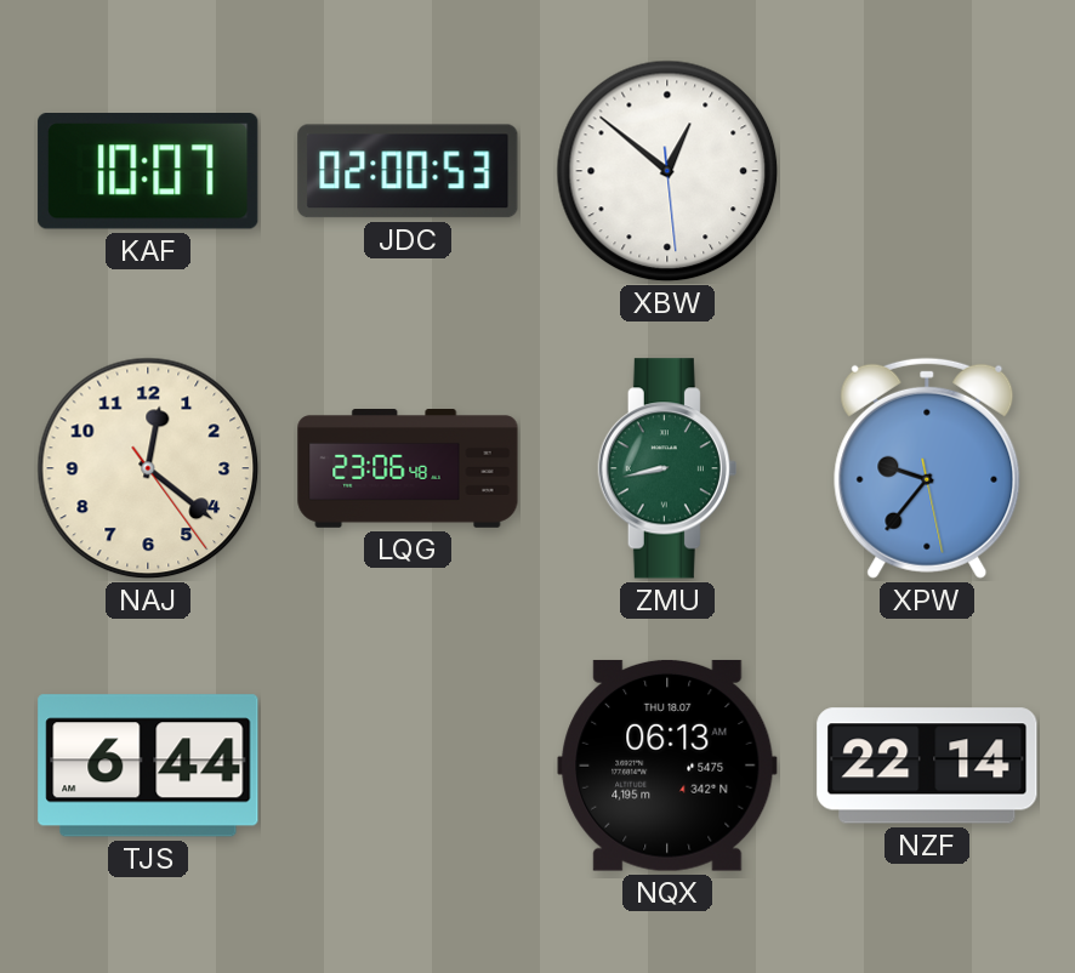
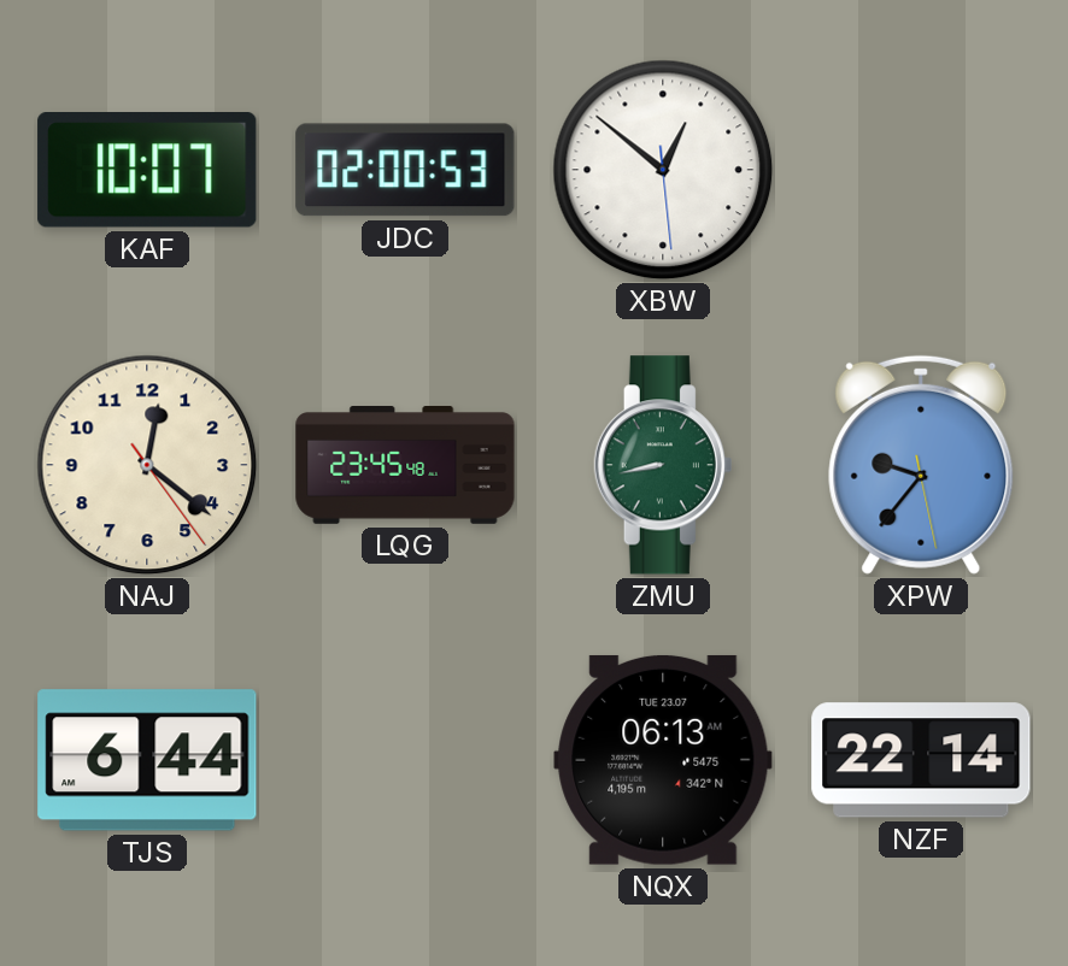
LQG: 23:06 -> 23:45 (405, 466)
NQX date: THU 18.07 -> TUE 23.07 (663, 760)
